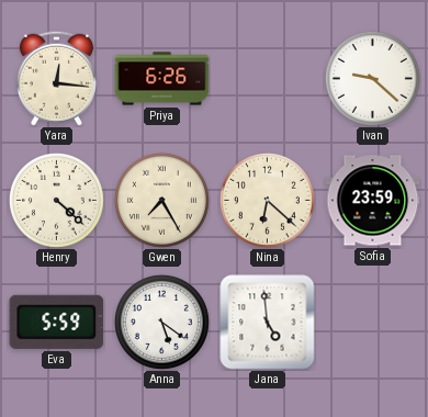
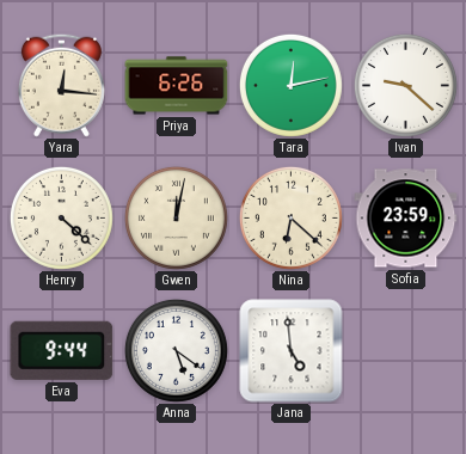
Tara: none -> 12:13 (290, 85)
Gwen: 7:25 -> 12:02 (176, 217)
Eva: 5:59 -> 9:44 (62, 350)
